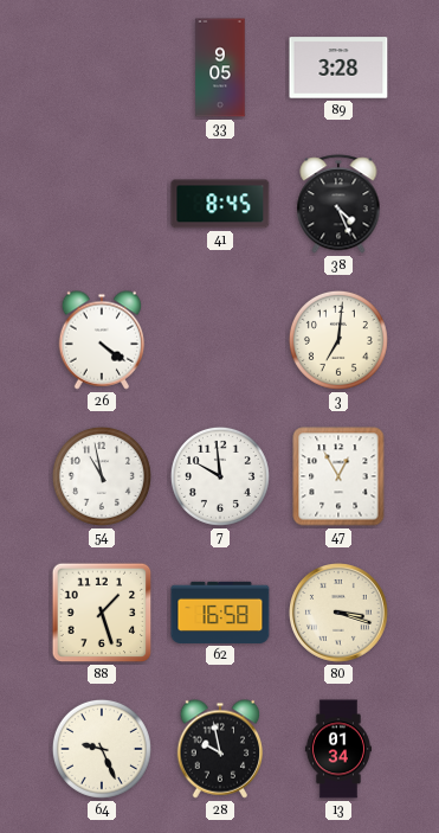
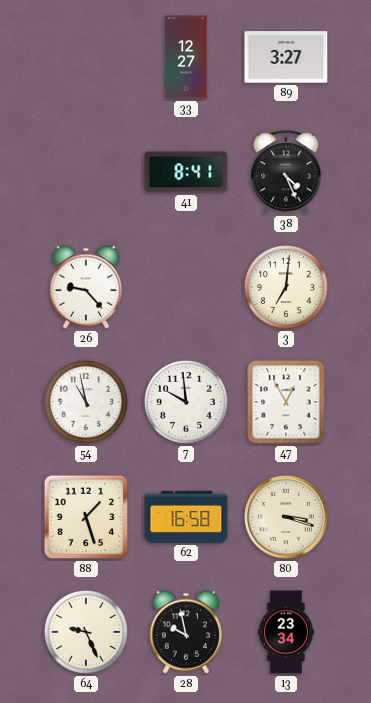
33: 9:05 -> 12:27 (186, 57)
89: 3:28 -> 3:27 (286, 57)
41: 8:45 -> 8:41 (186, 172)
26: 4:21 -> 9:23 (86, 287)
13: 01:34 -> 23:34 (286, 632)
